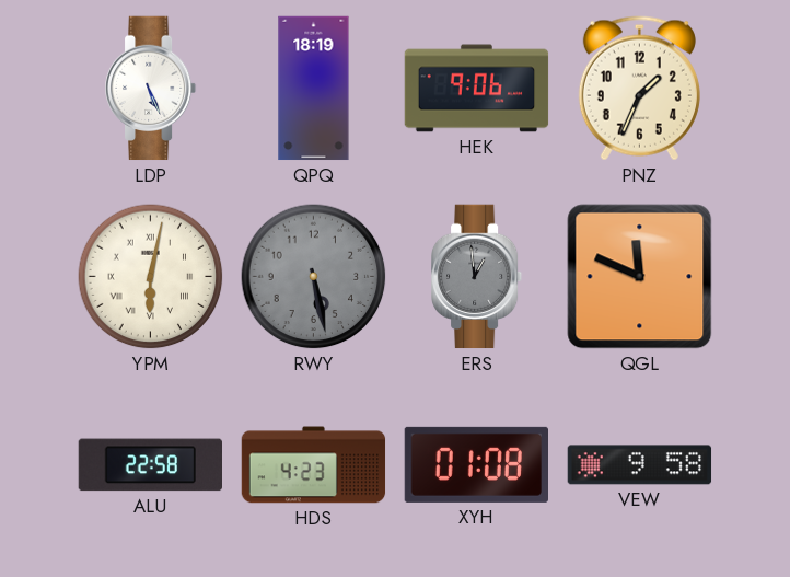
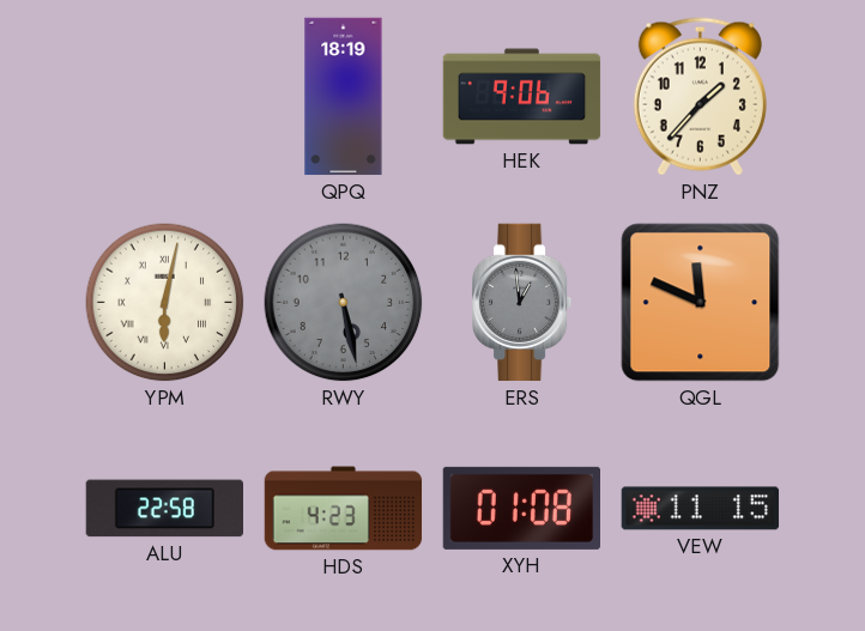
LDP: 5:26 -> none (152, 89)
PNZ: 1:34 -> 1:37 (700, 97)
VEW: 9:58 -> 11:15 (701, 509)
